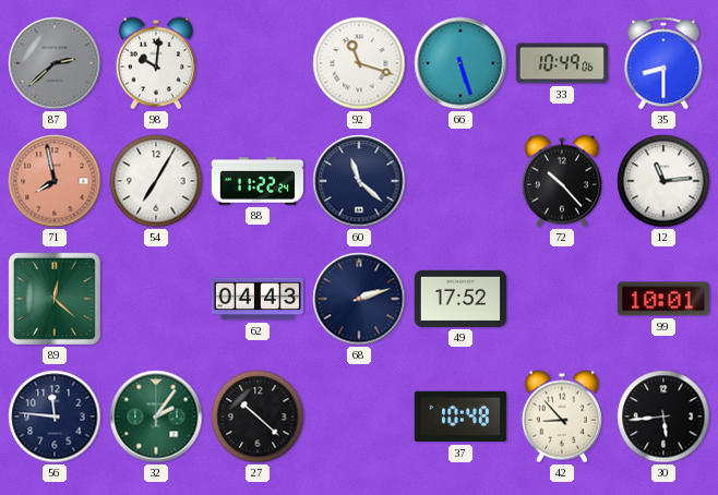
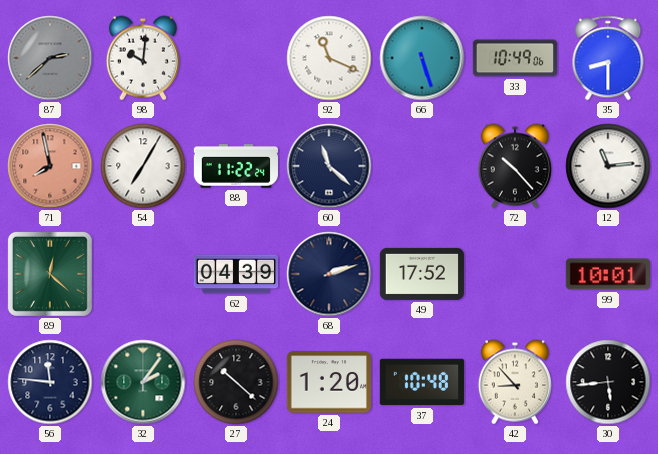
92: 11:18 -> 11:19 (329, 58)
62: 04:43 -> 04:39 (235, 274)
24: none -> 1:20 (329, 382)
